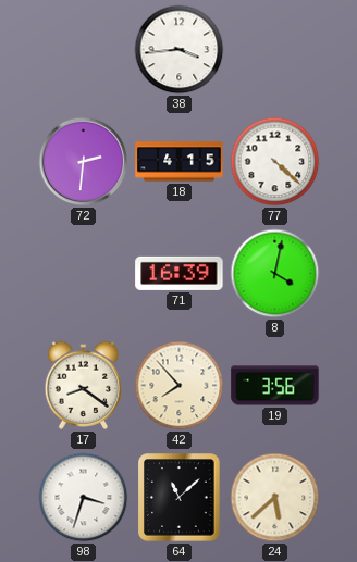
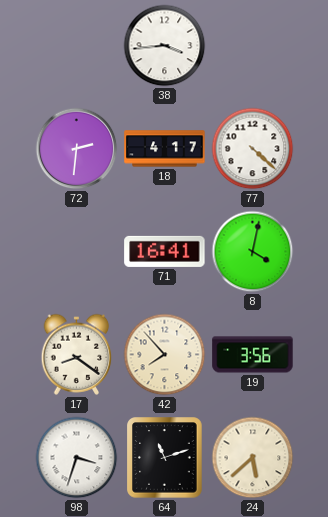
18: 4:15 -> 4:17 (165, 149)
71: 16:39 -> 16:41 (165, 251)
64: 11:08 -> 11:12 (165, 458)
